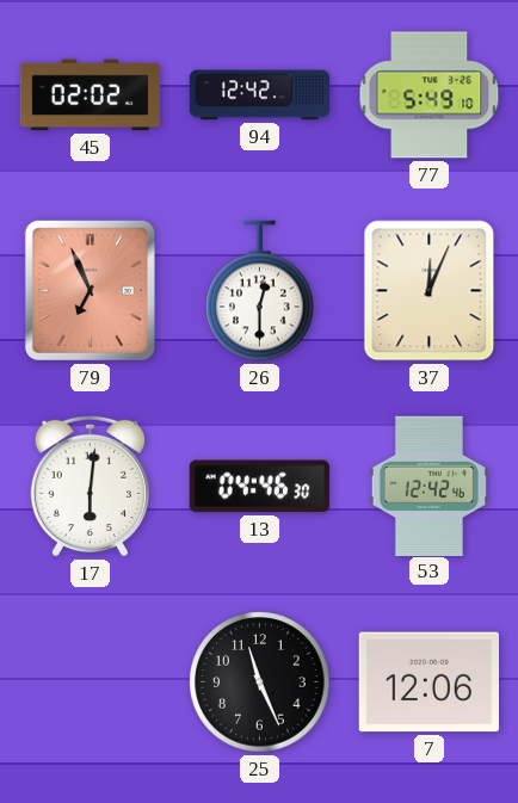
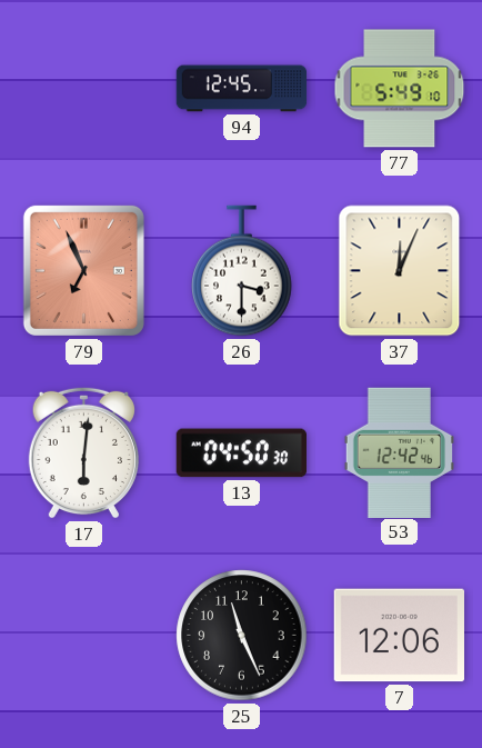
45: 02:02 -> none (90, 95)
94: 12:42 -> 12:45 (242, 89)
26: 12:30 -> 3:30 (242, 271)
13: 04:46 -> 04:50 (241, 453)
